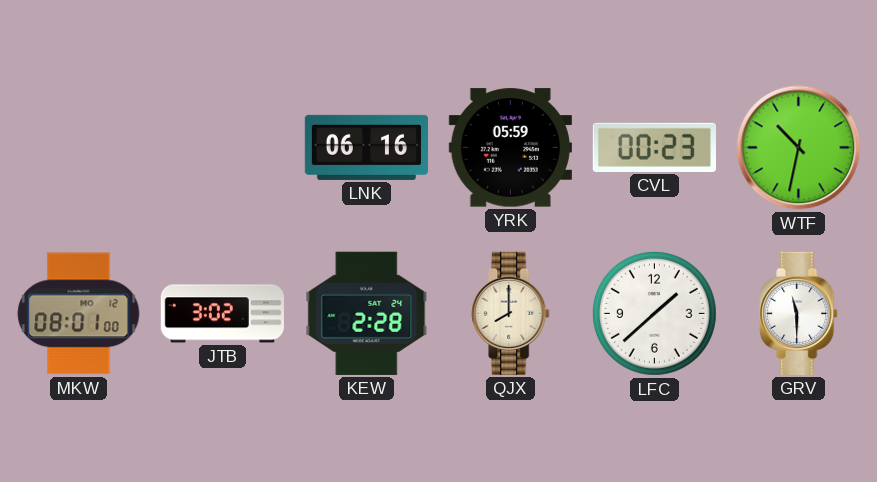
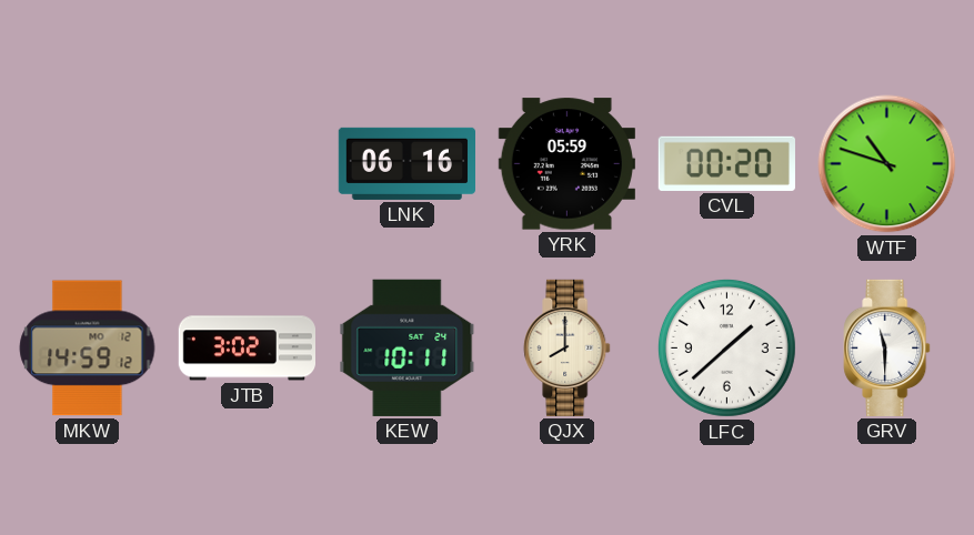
CVL: 00:23 -> 00:20 (726, 163)
WTF: 10:32 -> 10:48 (887, 164)
MKW: 08:01 -> 14:59 (88, 349)
KEW: 2:28 -> 10:11 (408, 347)
